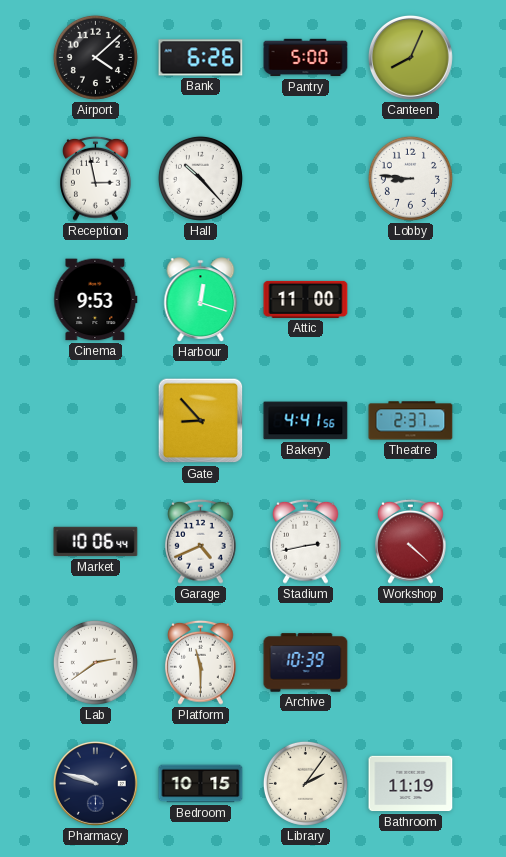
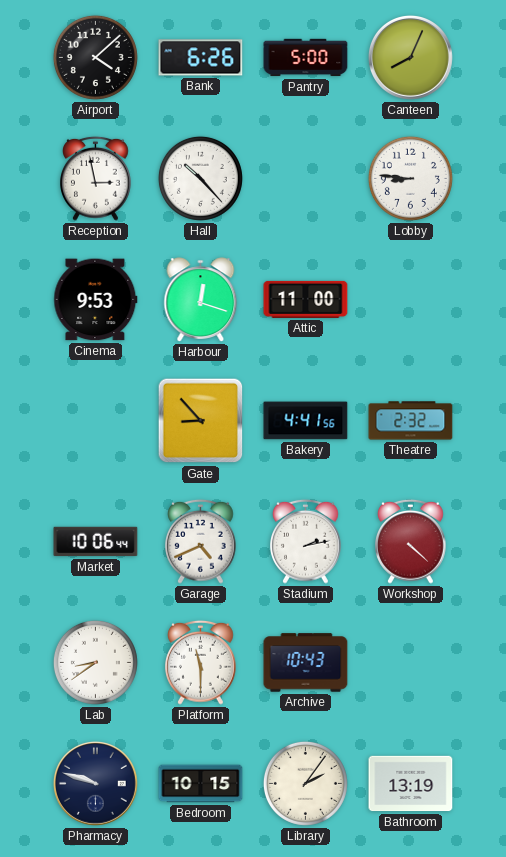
Theatre: 2:37 -> 2:32 (411, 421)
Stadium: 2:43 -> 2:13 (306, 541)
Lab: 2:39 -> 8:39 (95, 662)
Archive: 10:39 -> 10:43 (306, 663)
Bathroom: 11:19 -> 13:19 (411, 784)
